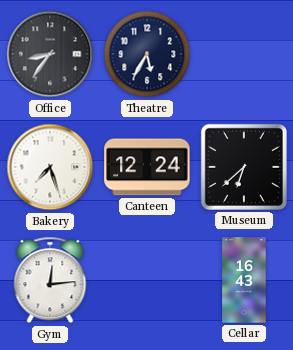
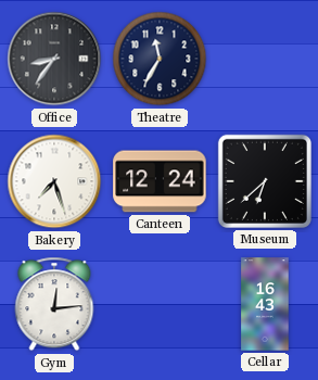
Theatre: 5:35 -> 11:35 (160, 59)
